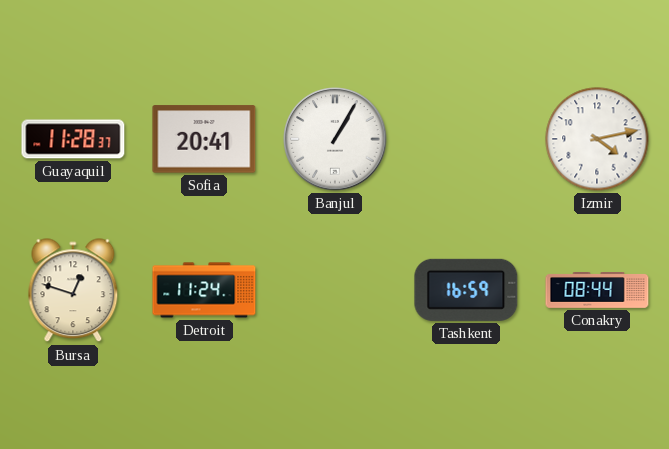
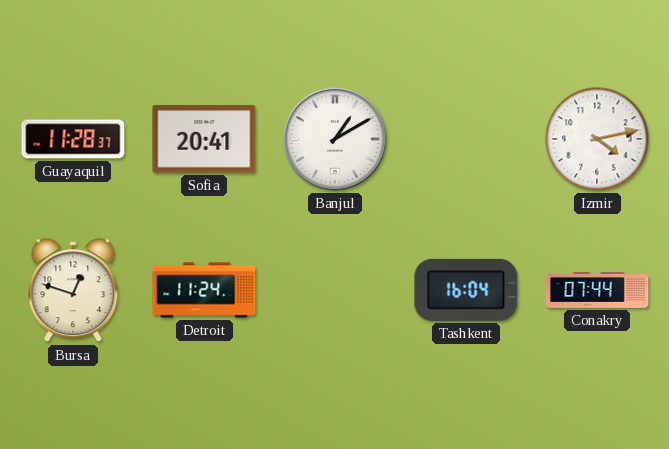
Banjul: 1:05 -> 1:10 (335, 139)
Tashkent: 16:59 -> 16:04 (466, 290)
Conakry: 08:44 -> 07:44 (597, 291)
